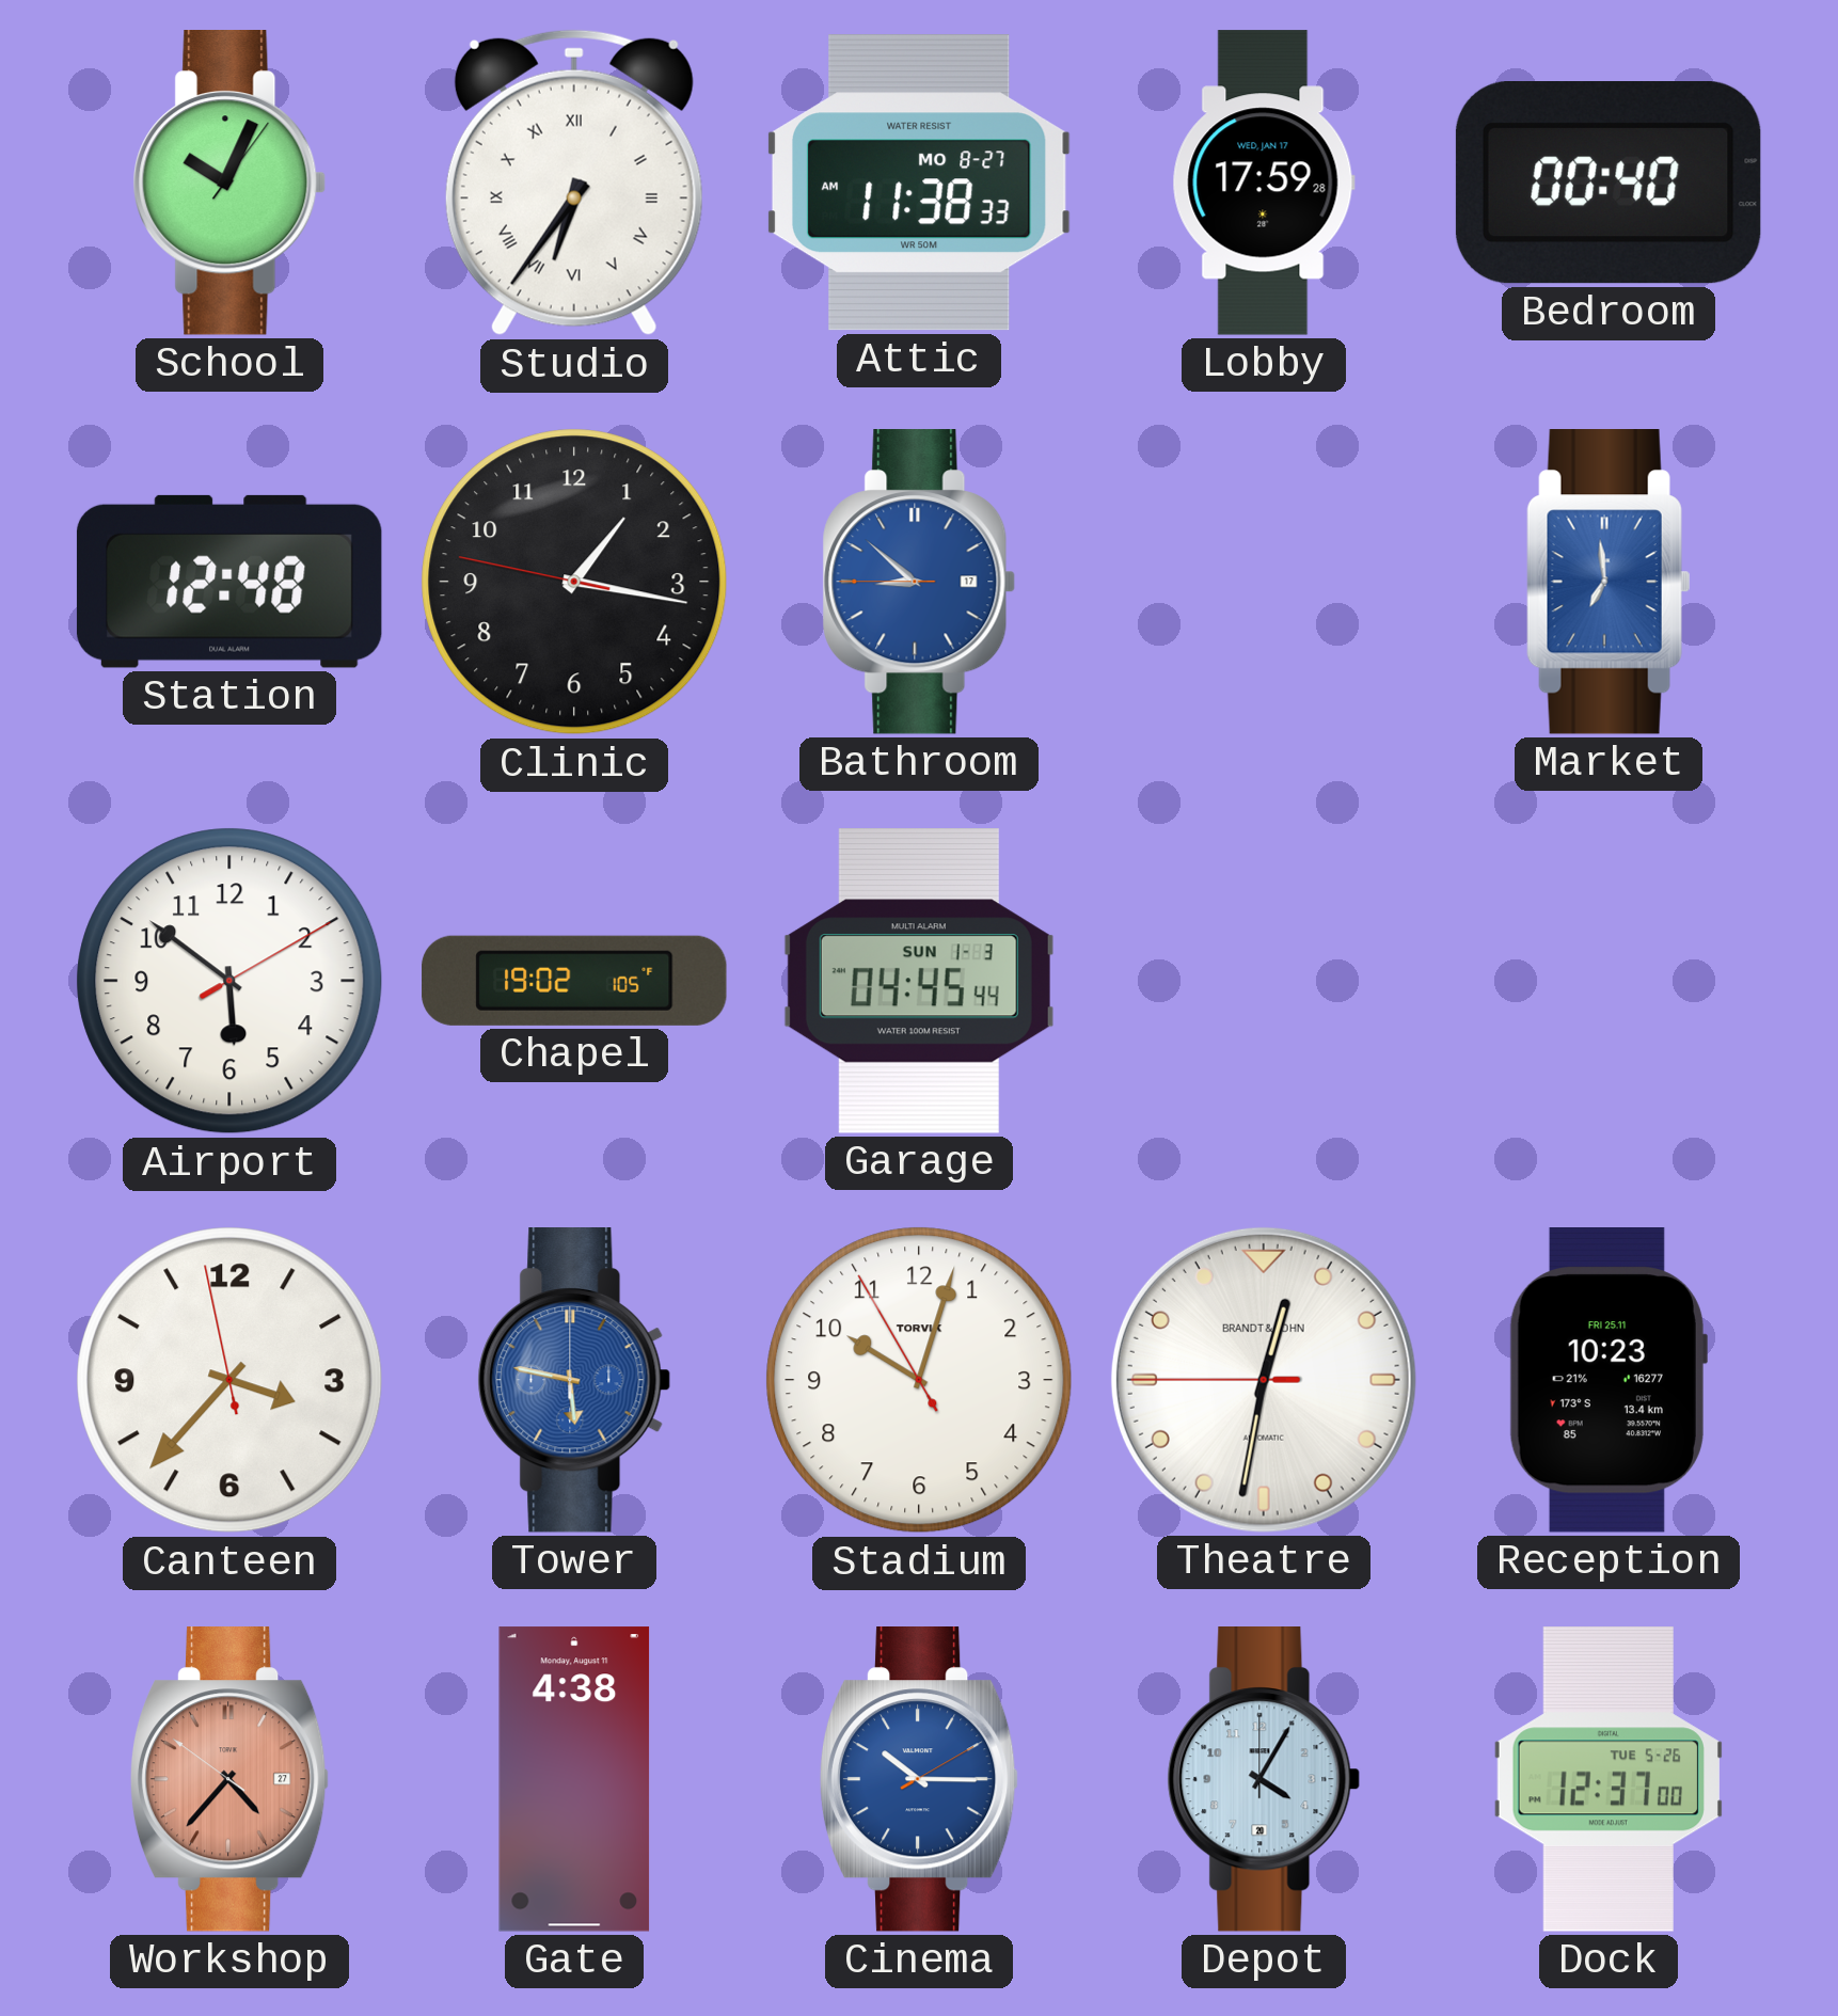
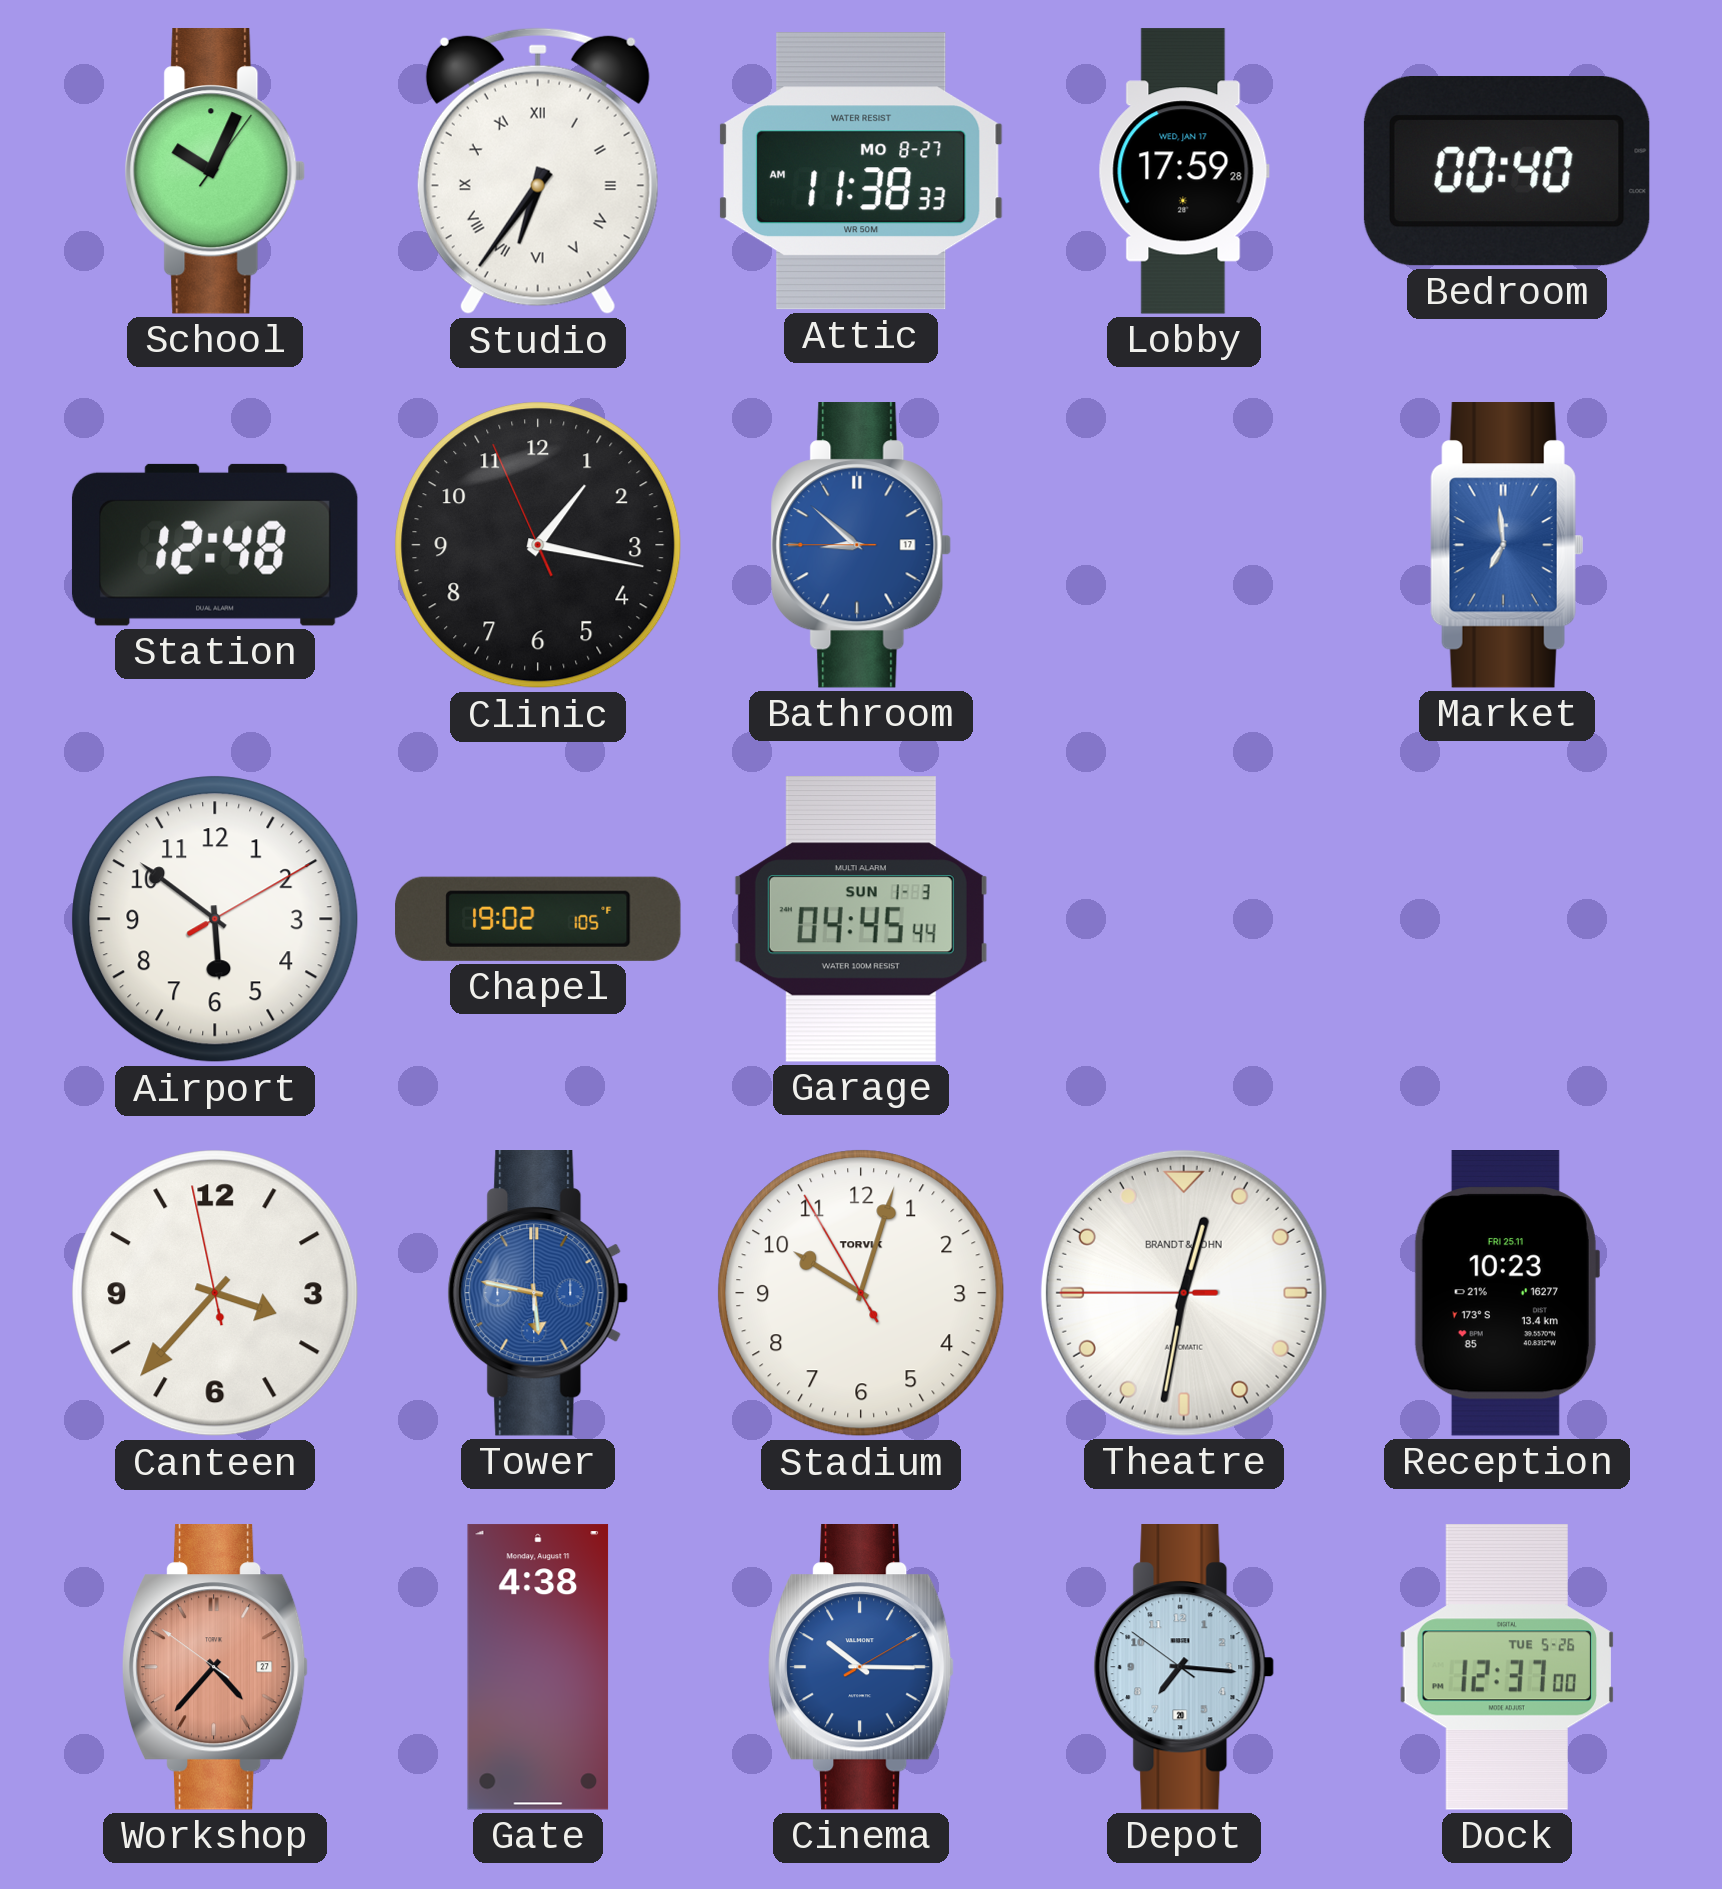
Clinic: 1:16:47 -> 1:16:56 (538, 545)
Depot: 4:05 -> 7:15 (1184, 1668)
